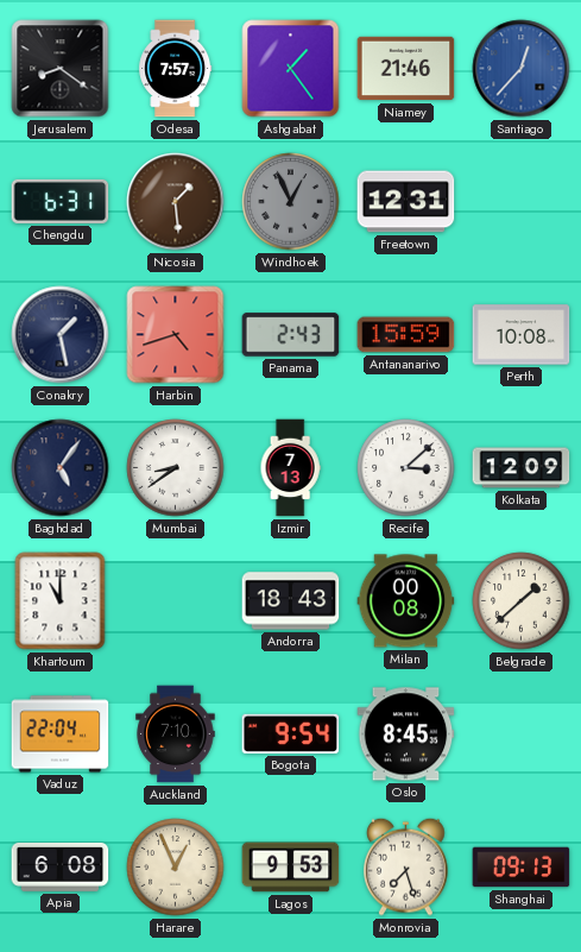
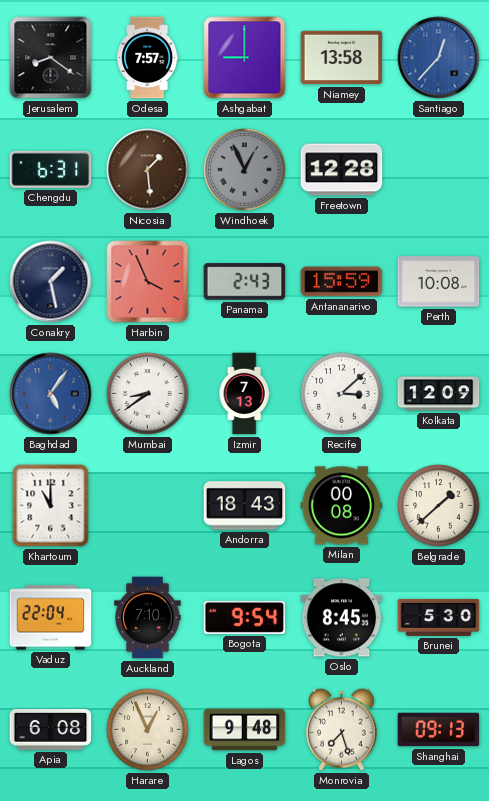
Ashgabat: 1:24 -> 9:00 (245, 58)
Niamey: 21:46 -> 13:58 (342, 58)
Freetown: 12:31 -> 12:28 (342, 170)
Harbin: 4:42 -> 3:56 (148, 282)
Baghdad dial: navy -> blue (51, 394)
Brunei: none -> 5:30 (439, 617)
Lagos: 9:53 -> 9:48 (245, 730)
